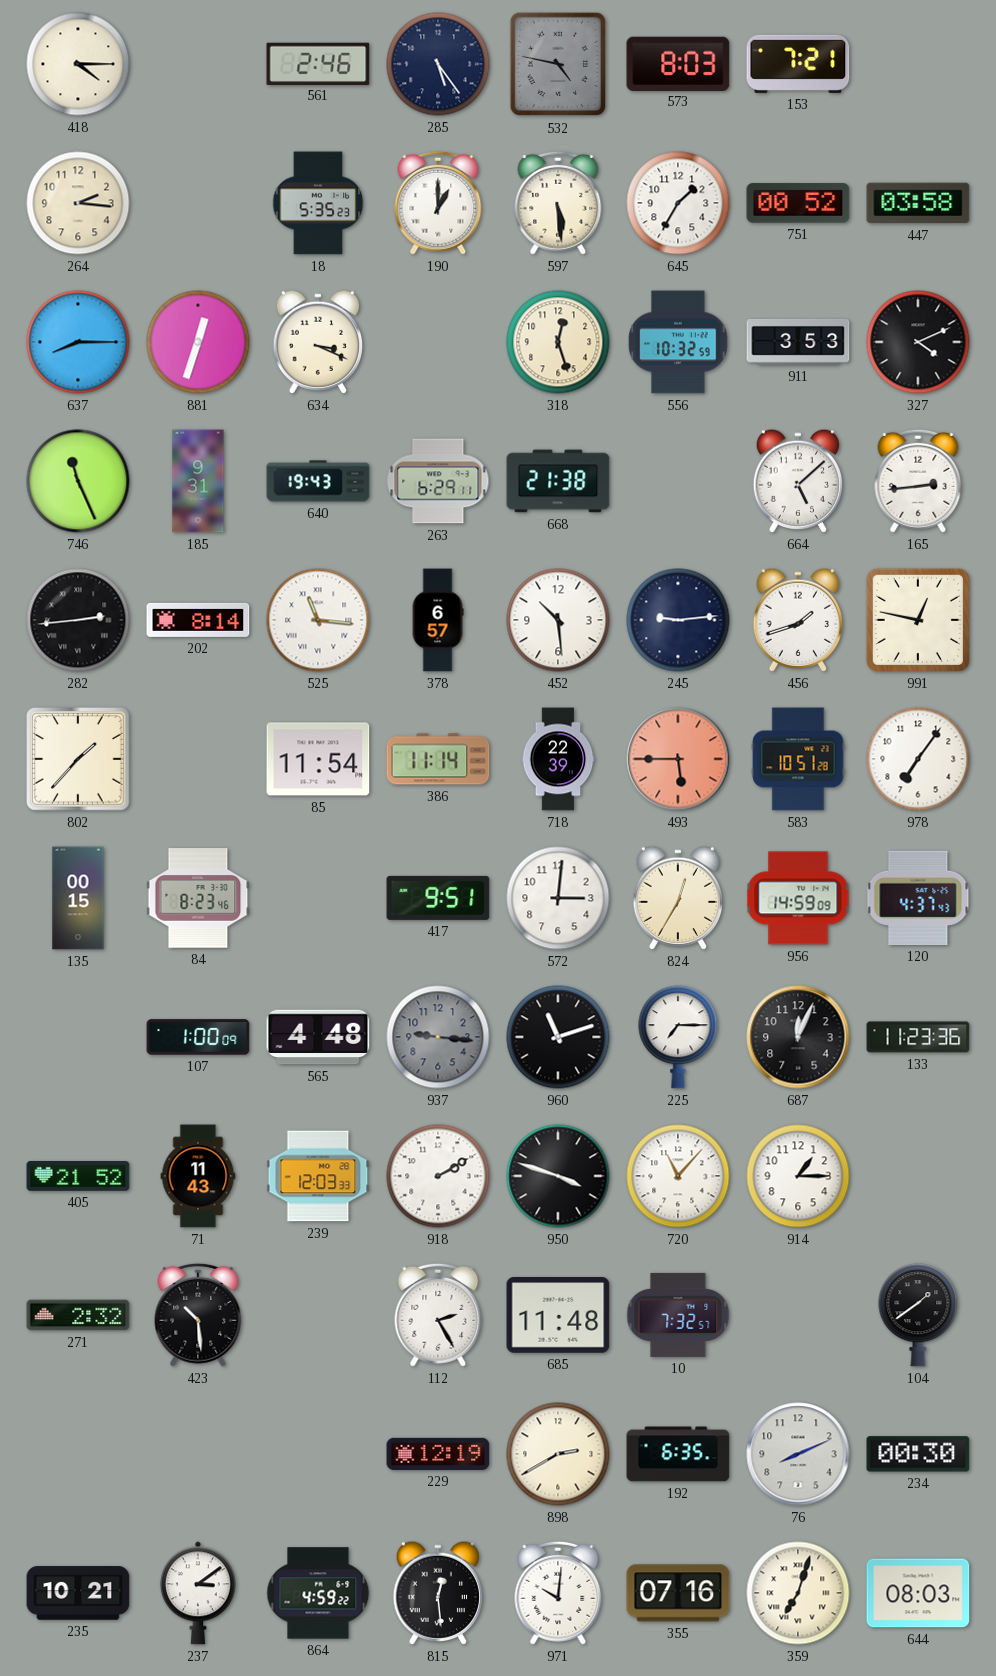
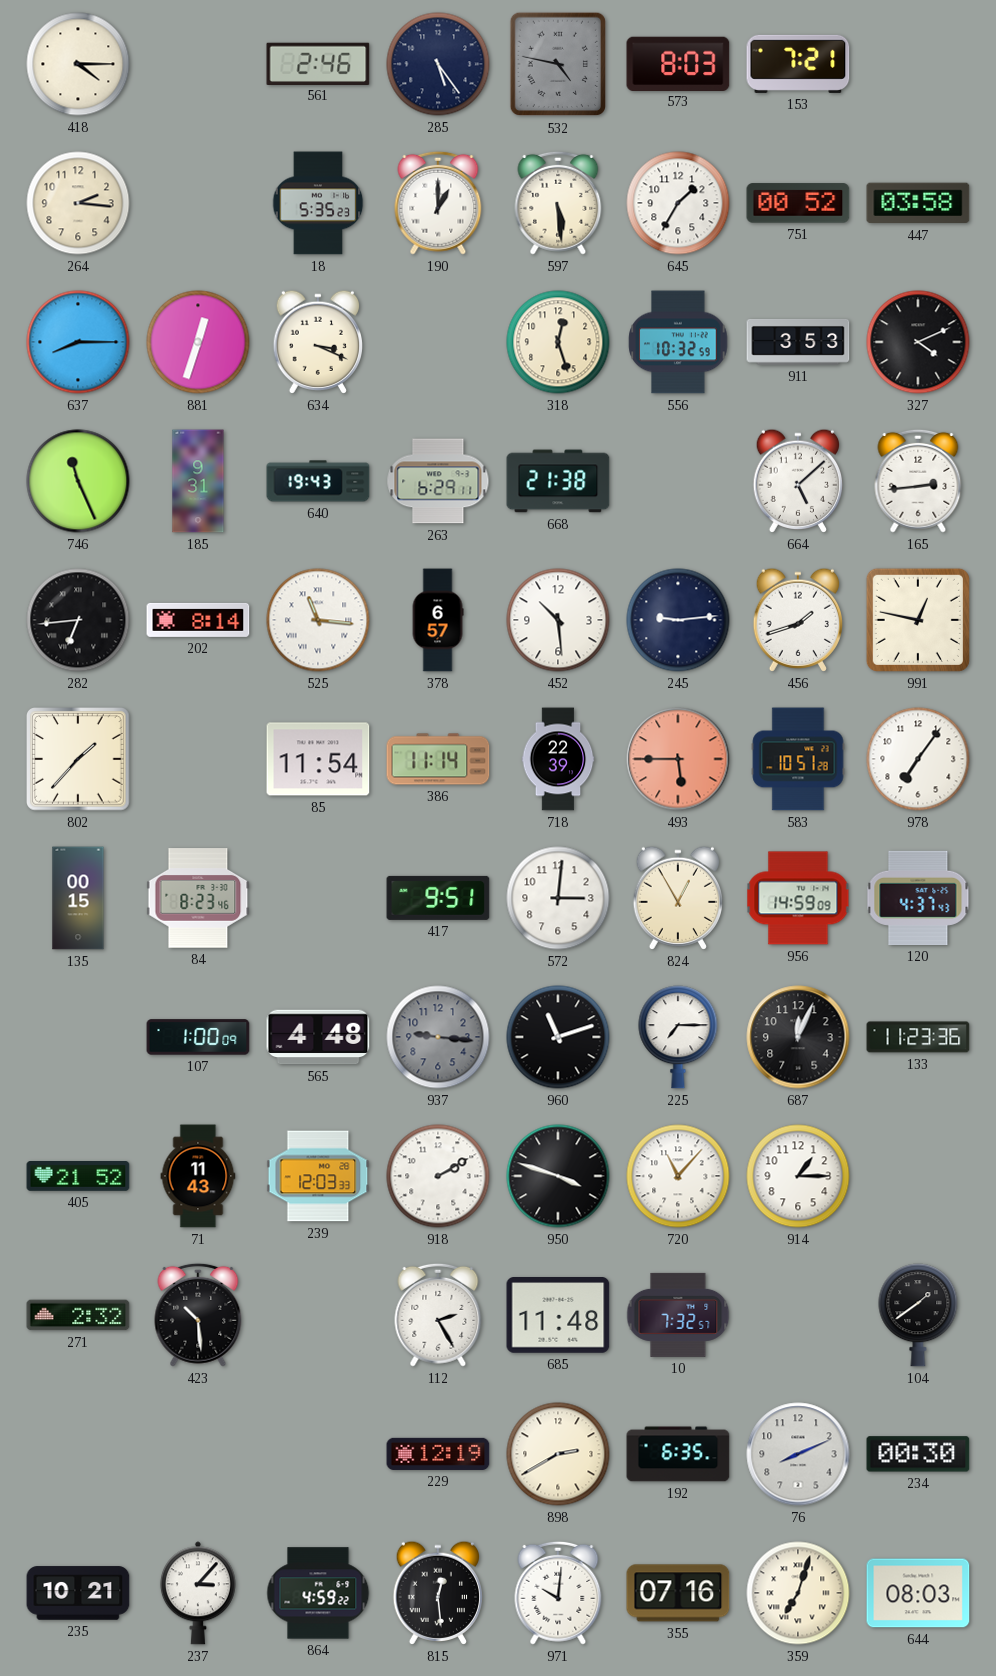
282: 2:44 -> 6:44 (78, 620)
824: 12:35 -> 12:55 (678, 898)
237: 3:09 -> 3:07 (198, 1593)
